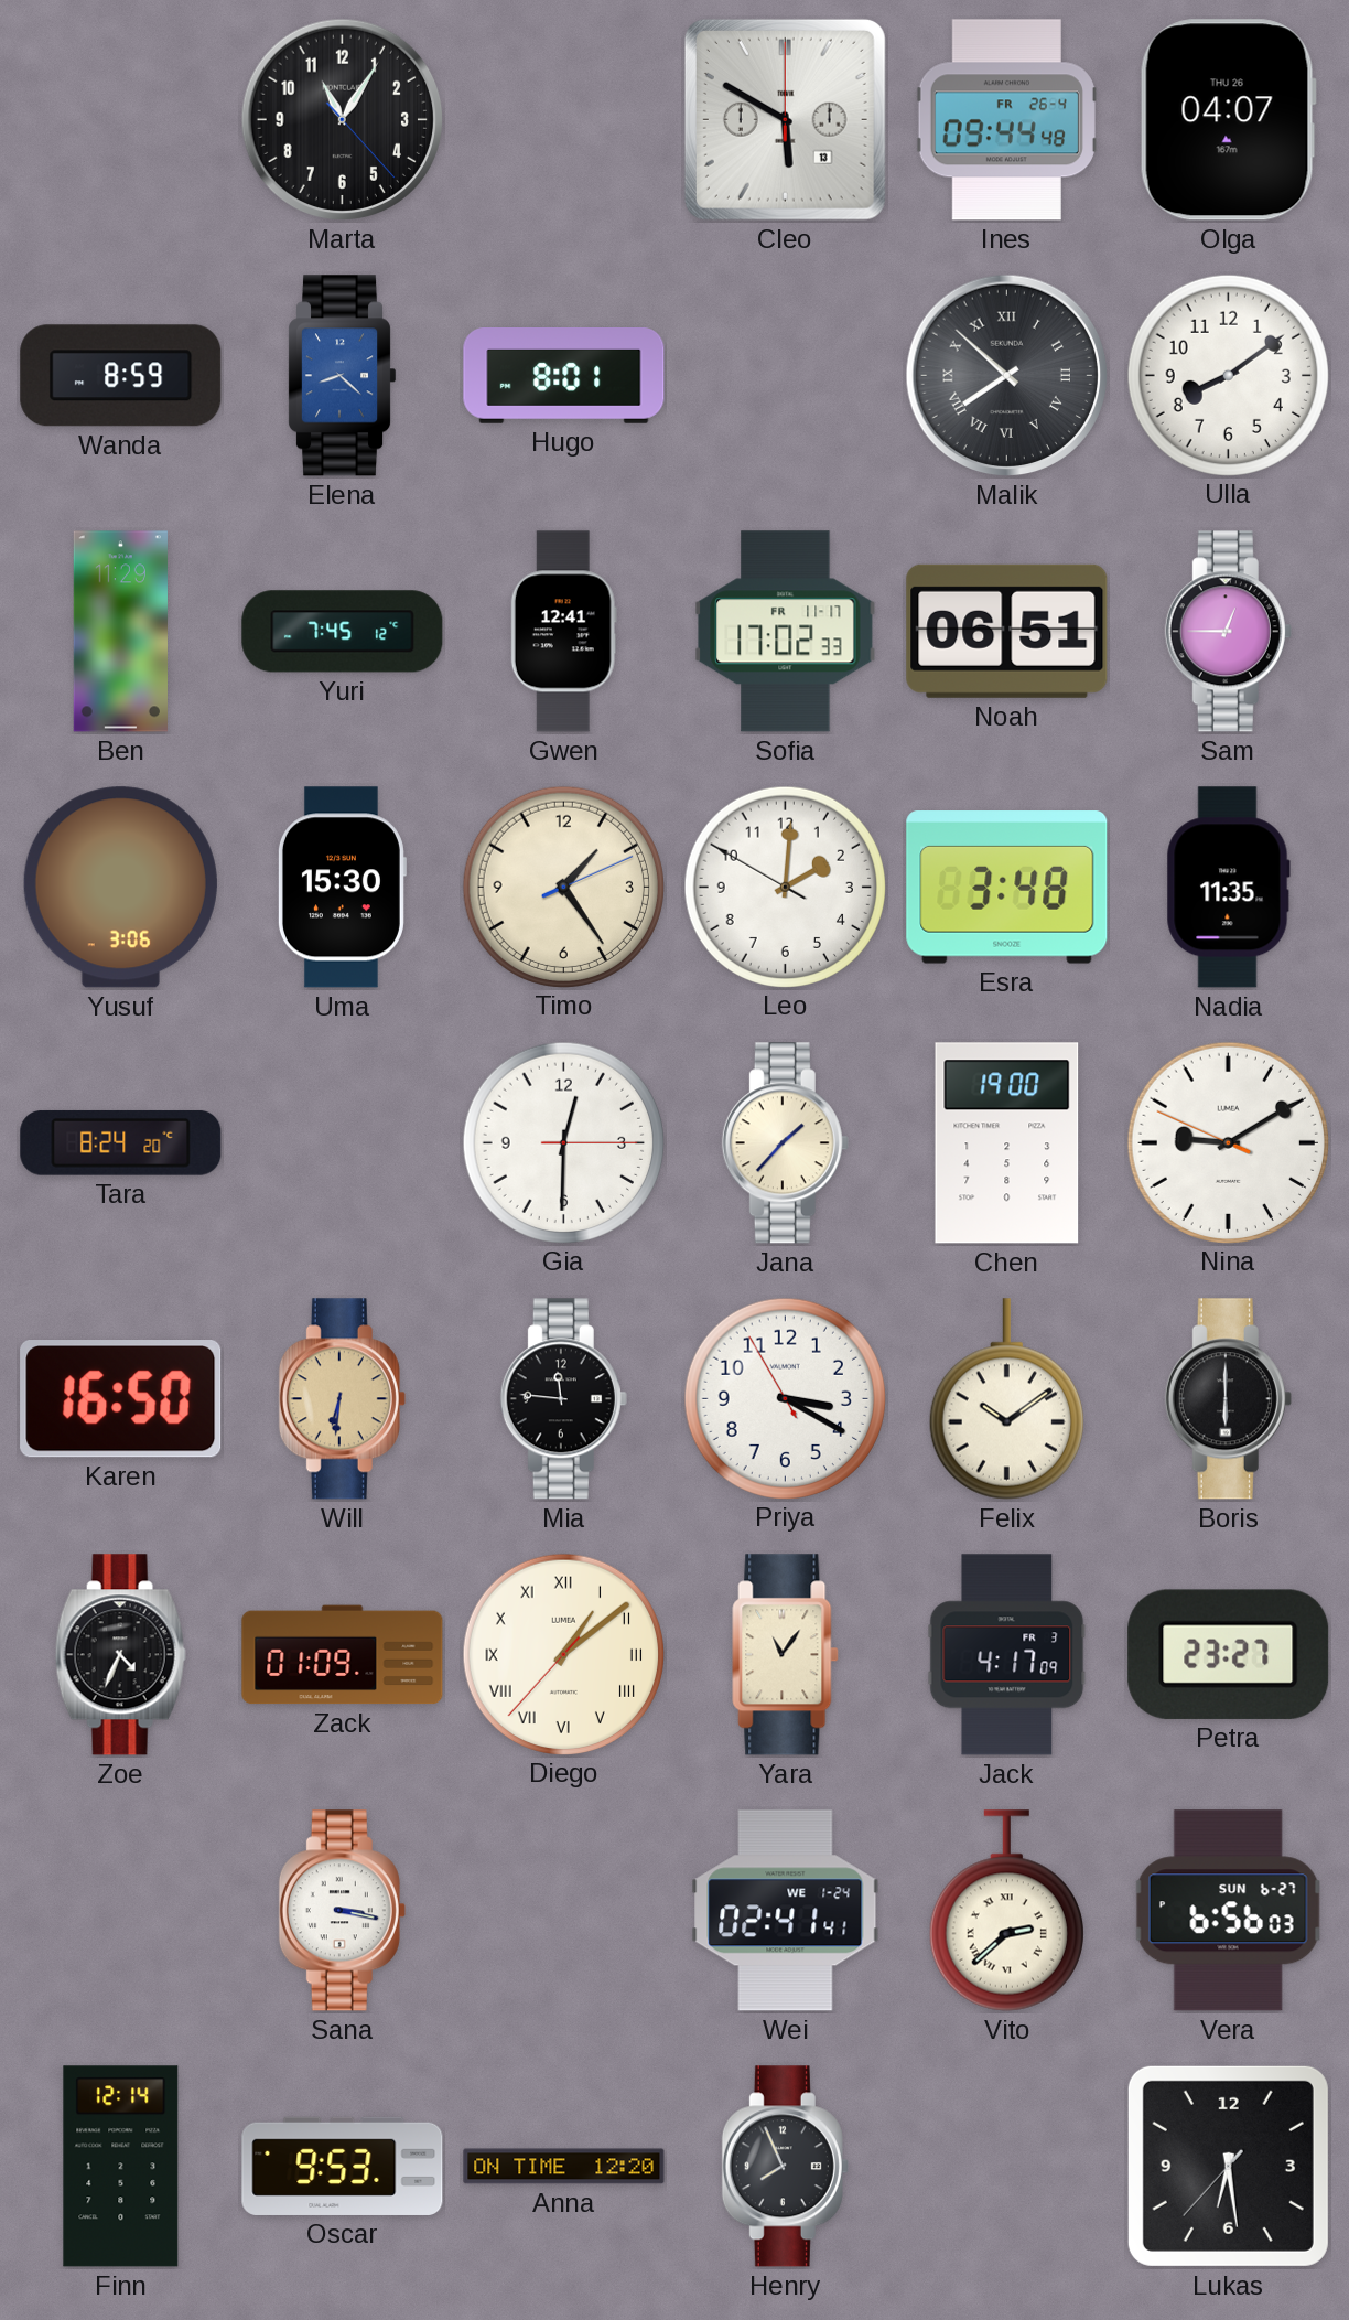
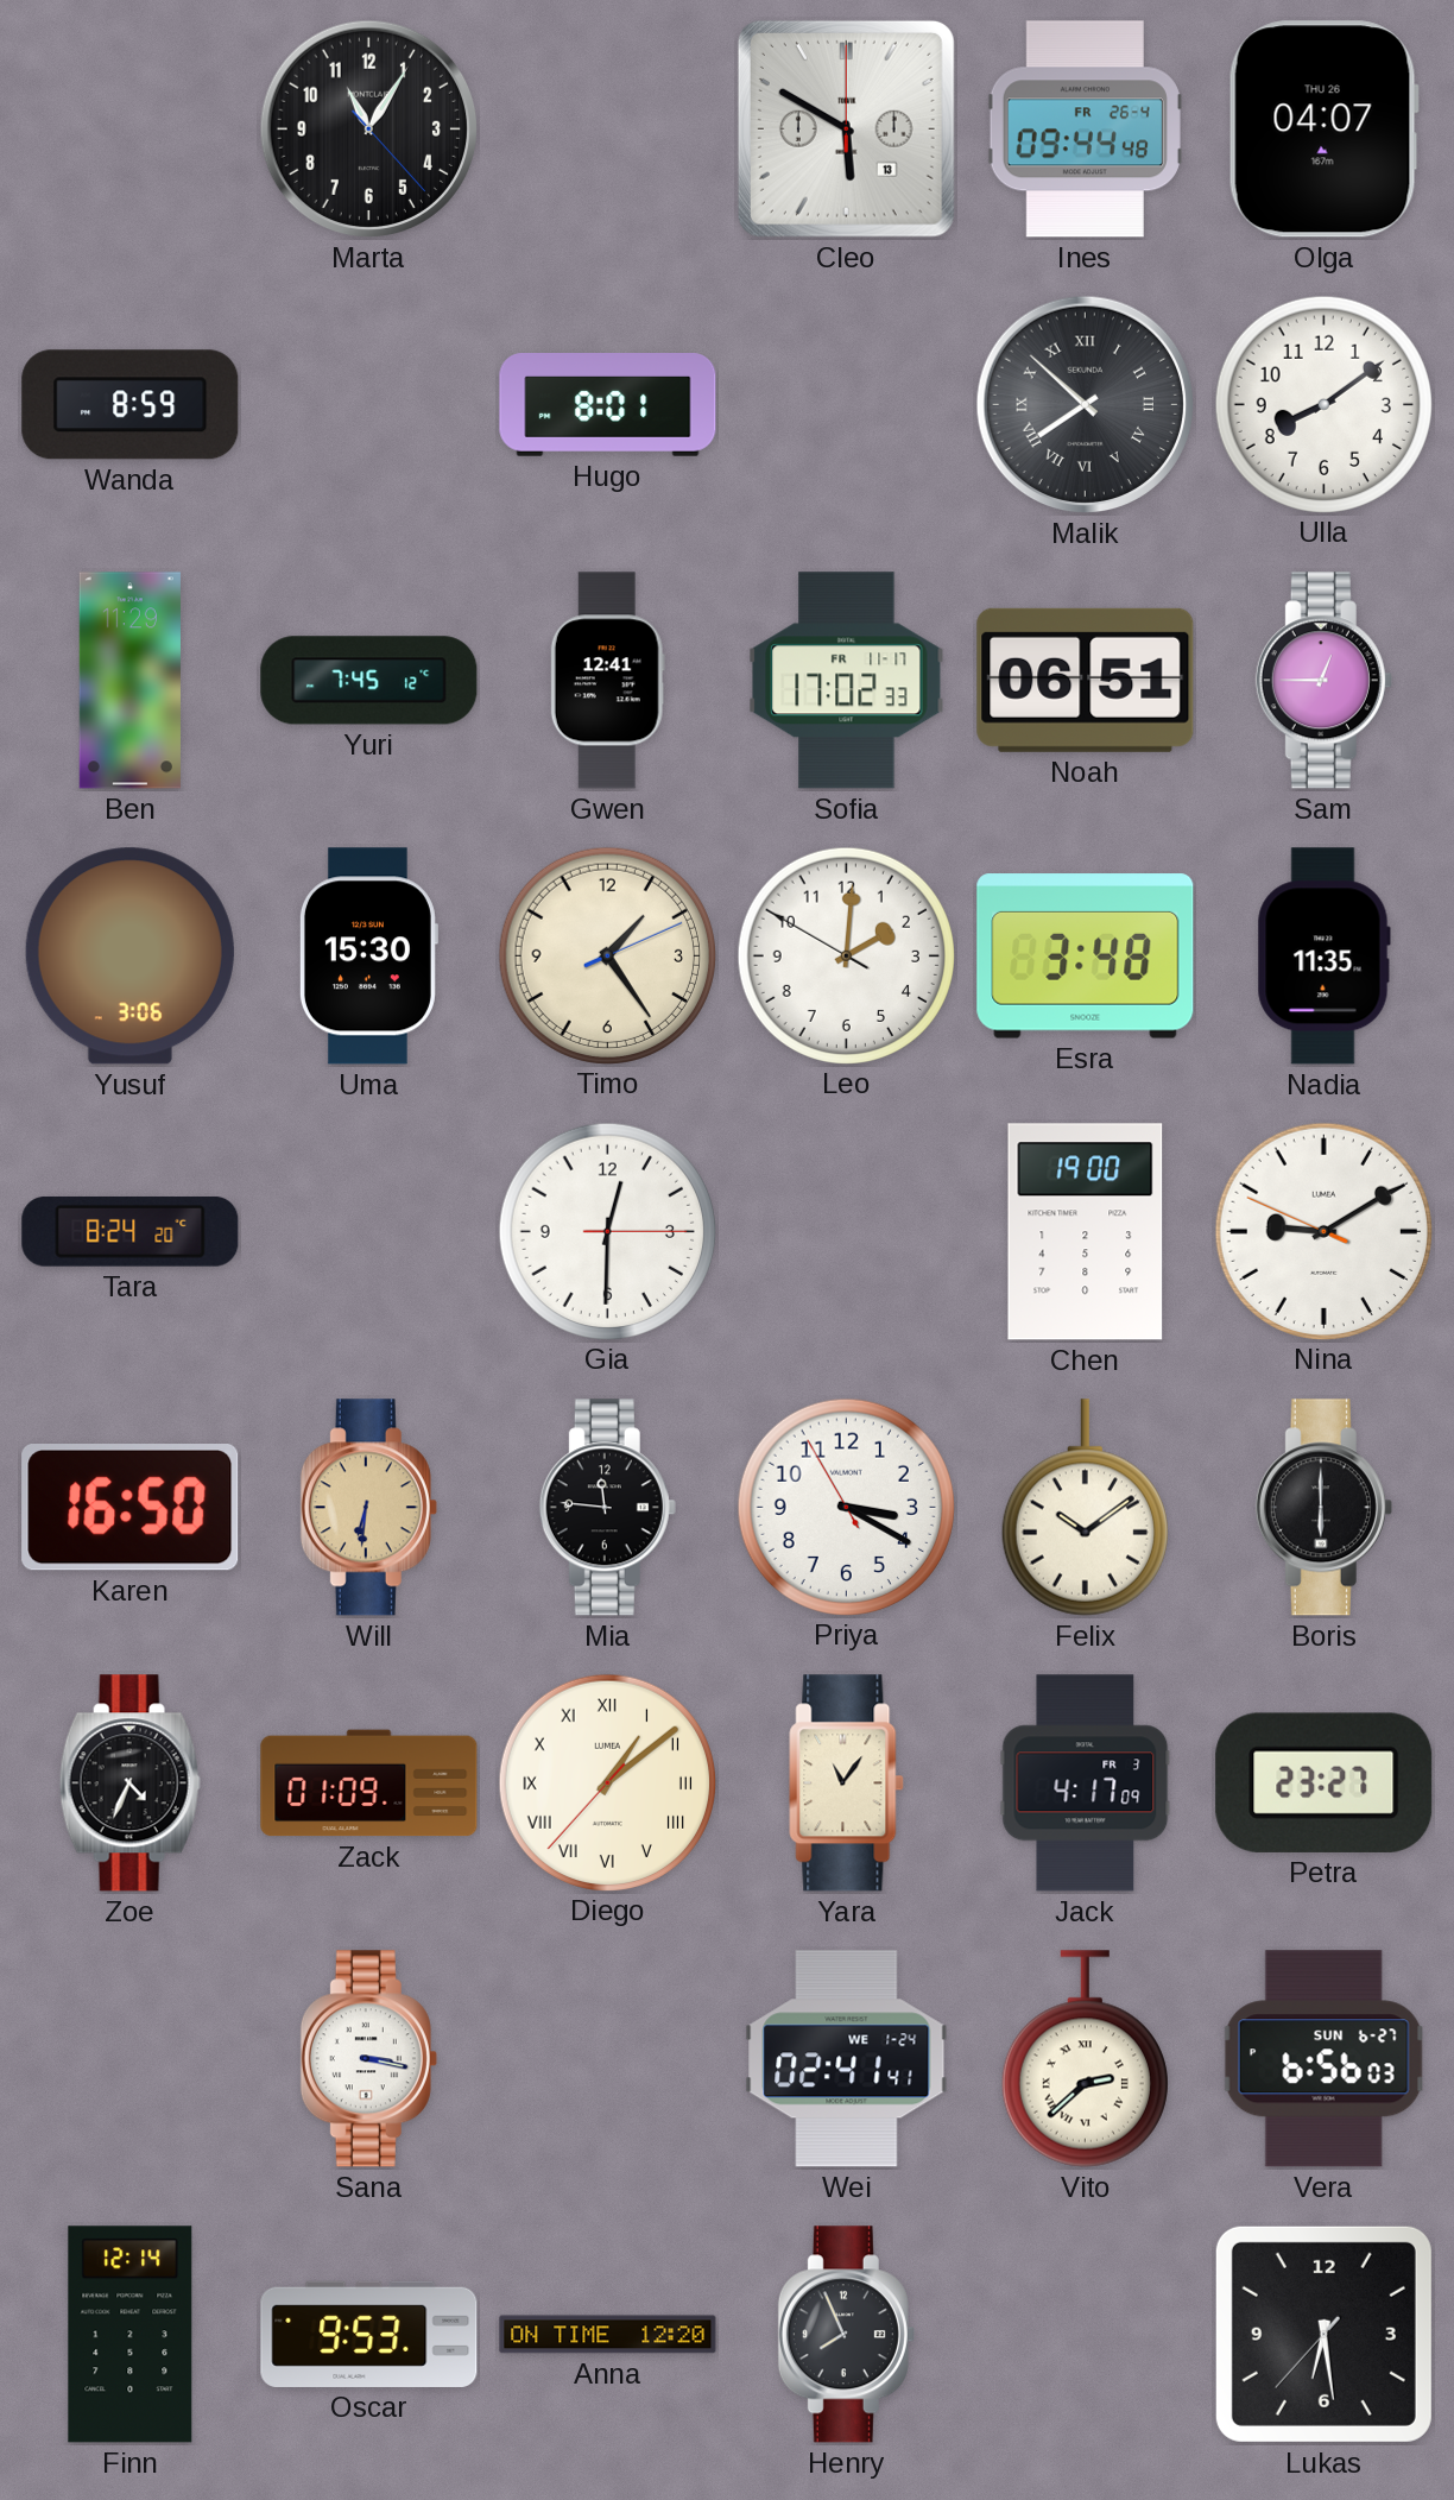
Elena: 8:22 -> none (343, 376)
Jana: 1:37 -> none (785, 1143)
